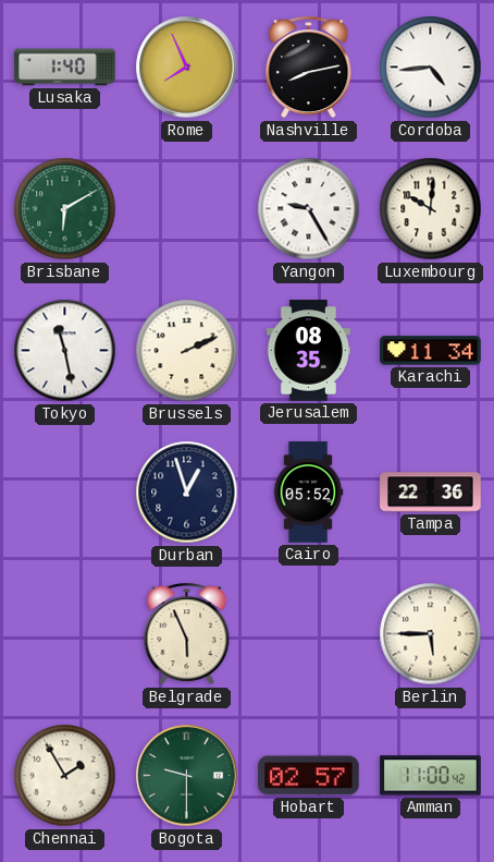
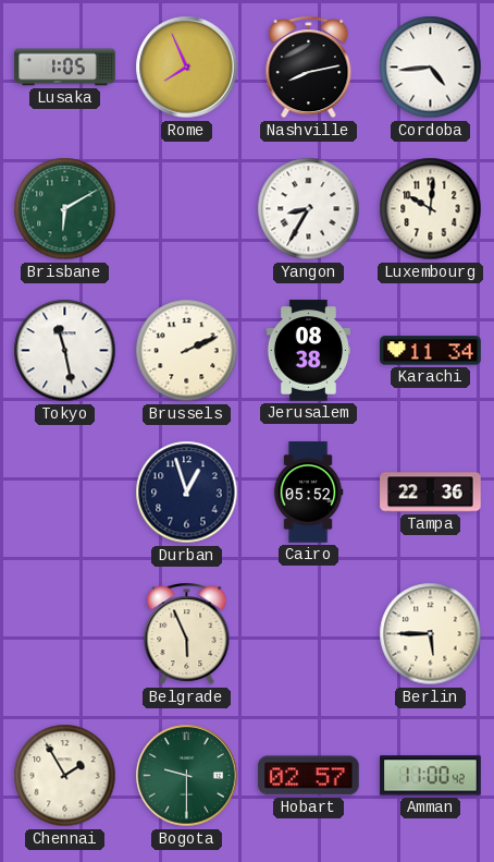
Lusaka: 1:40 -> 1:05 (65, 68)
Yangon: 9:25 -> 8:35 (309, 209)
Jerusalem: 08:35 -> 08:38 (308, 351)
